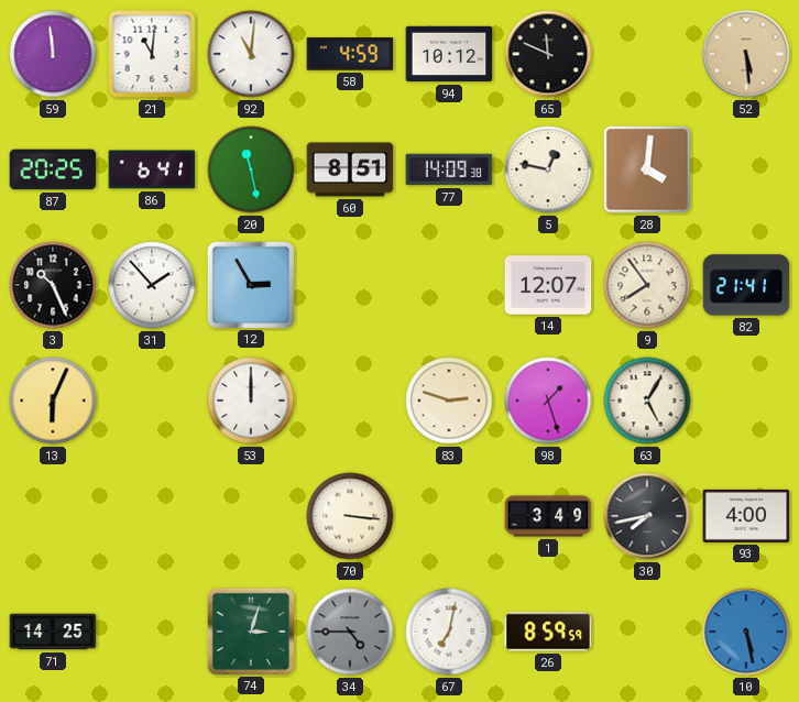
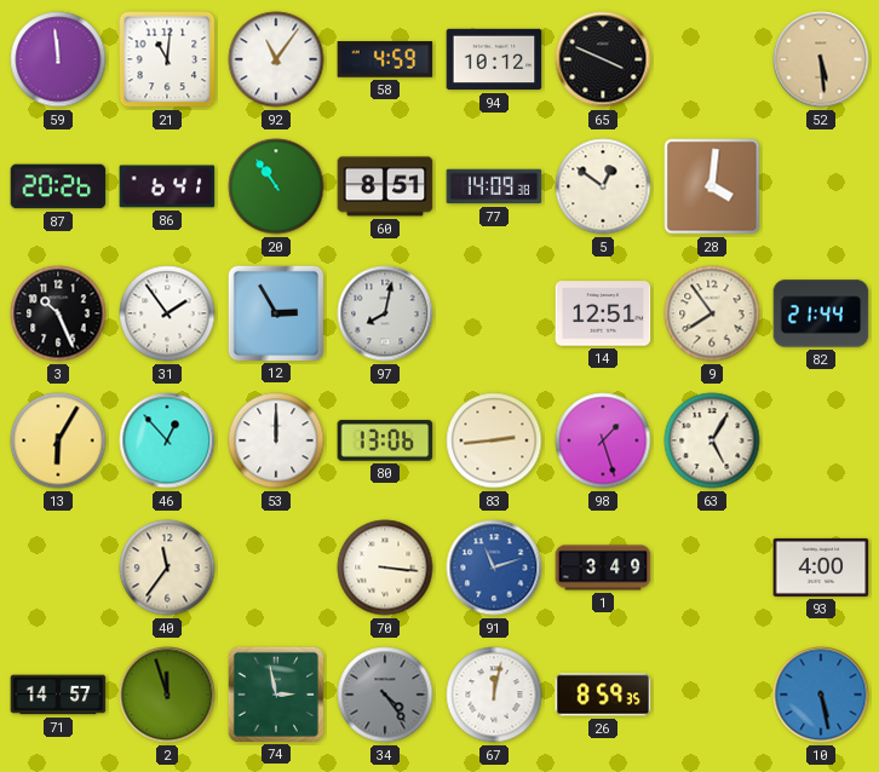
92: 11:01 -> 11:06 (276, 59)
65: 11:49 -> 3:49 (603, 59)
87: 20:25 -> 20:26 (58, 186)
20: 11:28 -> 10:54 (276, 186)
5: 12:47 -> 12:51 (603, 186)
31: 1:53 -> 1:54 (167, 313)
97: none -> 8:02 (385, 313)
14: 12:07 -> 12:51 (603, 313)
82: 21:41 -> 21:44 (821, 313)
13: 6:04 -> 6:05 (58, 440)
46: none -> 12:53 (167, 440)
80: none -> 13:06 (385, 440)
83: 2:48 -> 2:44 (494, 440)
40: none -> 11:36 (167, 568)
91: none -> 11:12 (494, 568)
30: 7:43 -> none (647, 516)
71: 14:25 -> 14:57 (58, 695)
2: none -> 11:57 (167, 695)
74: 3:03 -> 2:58 (275, 693)
34: 4:45 -> 4:24 (385, 695)
67: 7:02 -> 12:02 (494, 695)
26: 8:59:59 -> 8:59:35 (603, 695)
